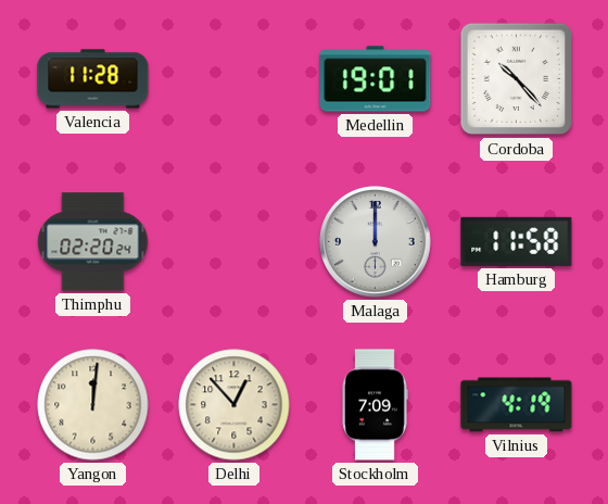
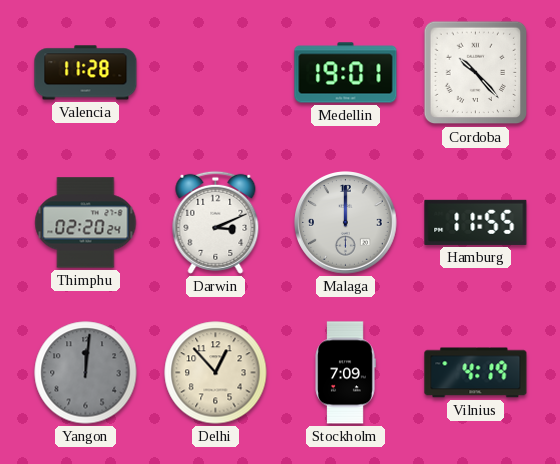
Darwin: none -> 3:11 (216, 222)
Hamburg: 11:58 -> 11:55 (476, 222)
Yangon dial: cream -> grey (86, 373)
